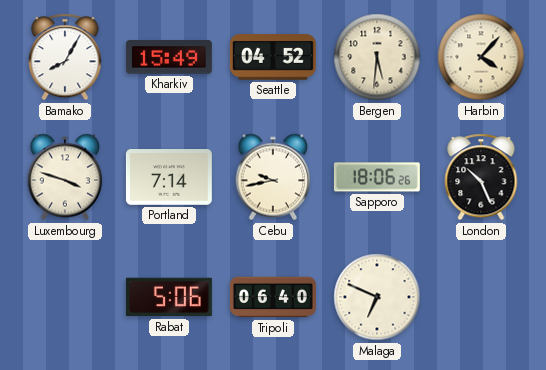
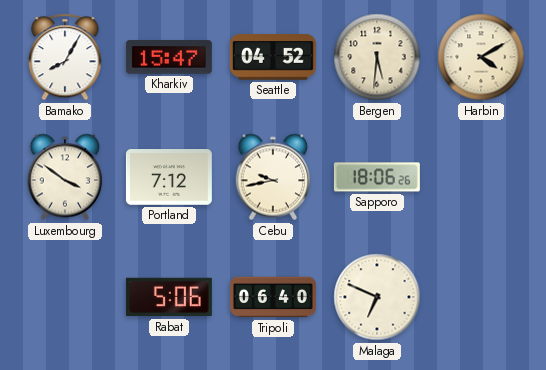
Kharkiv: 15:49 -> 15:47 (169, 57)
Harbin: 4:07 -> 4:10 (481, 57)
Luxembourg: 3:48 -> 3:51 (65, 177)
Portland: 7:14 -> 7:12 (169, 178)
London: 10:26 -> none (481, 177)
